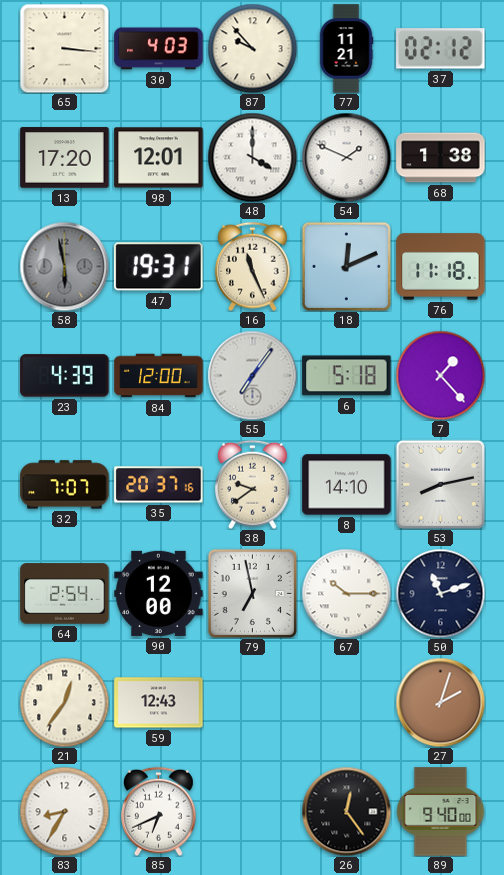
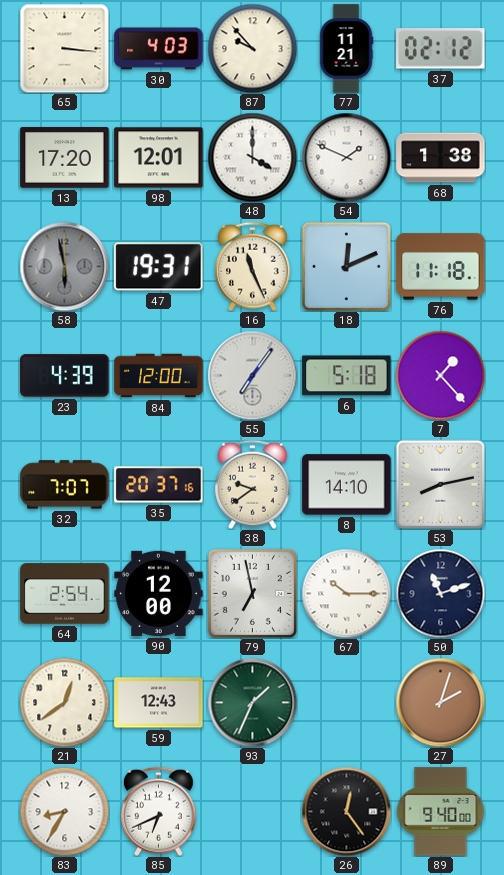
21: 12:36 -> 12:39 (64, 702)
93: none -> 1:34 (252, 702)
